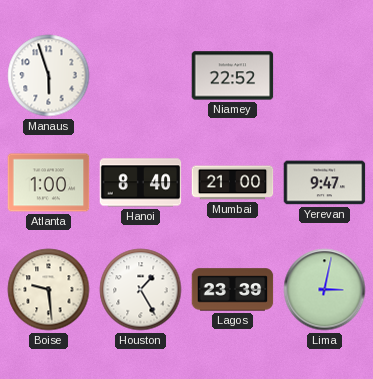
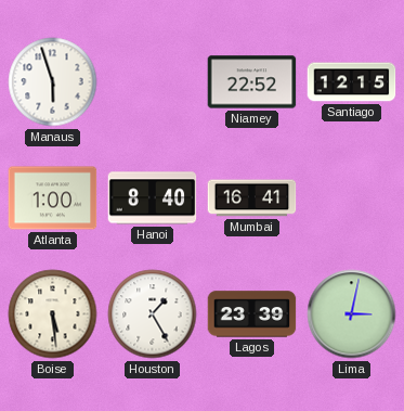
Santiago: none -> 12:15 (352, 82)
Mumbai: 21:00 -> 16:41 (252, 198)
Yerevan: 9:47 -> none (325, 183)
Boise: 9:29 -> 5:29 (53, 314)
